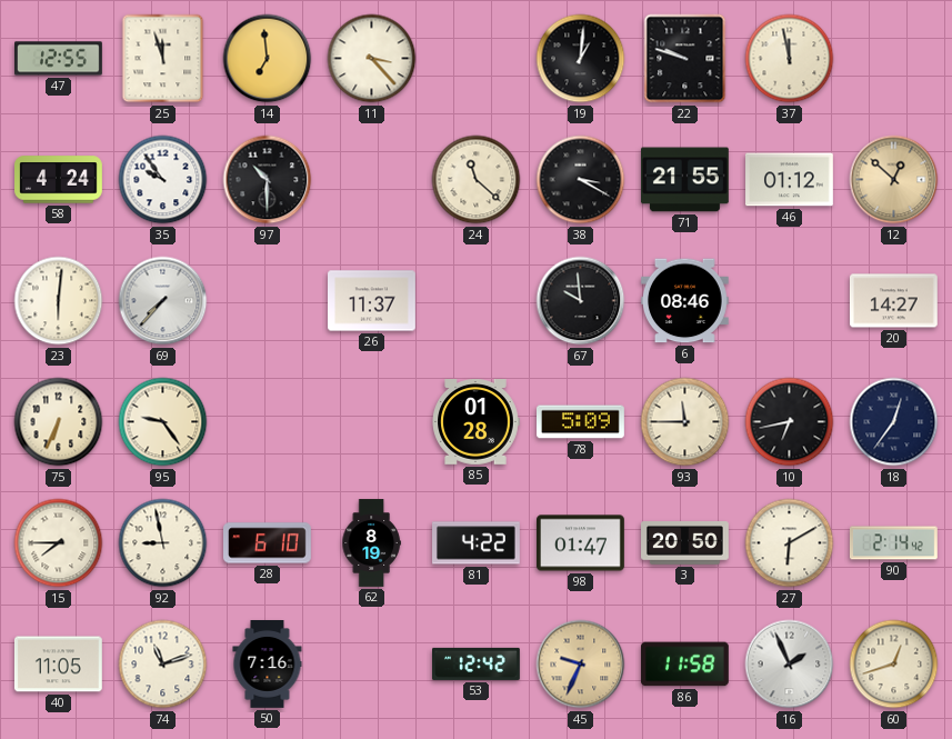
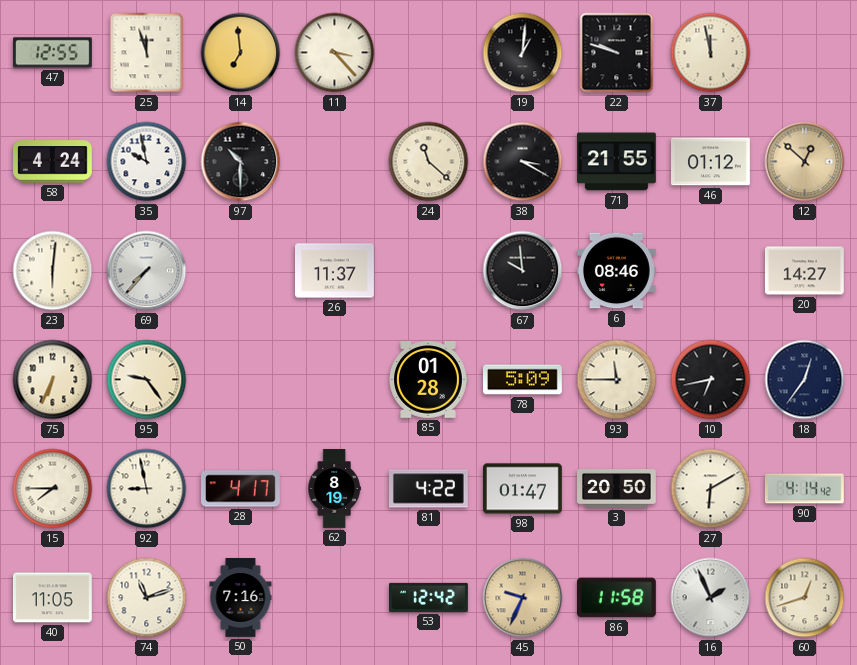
35: 9:54 -> 9:58 (147, 162)
28: 6:10 -> 4:17 (241, 489)
90: 2:14 -> 4:14 (804, 489)
